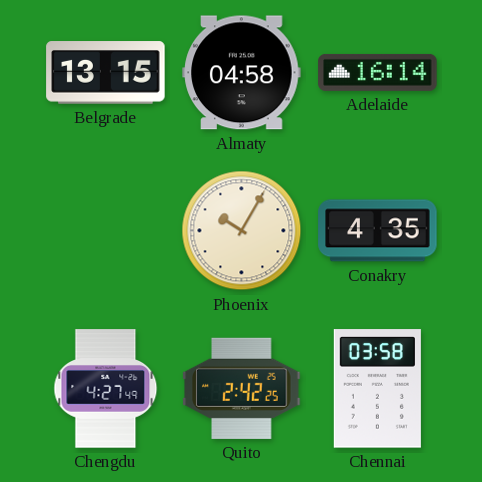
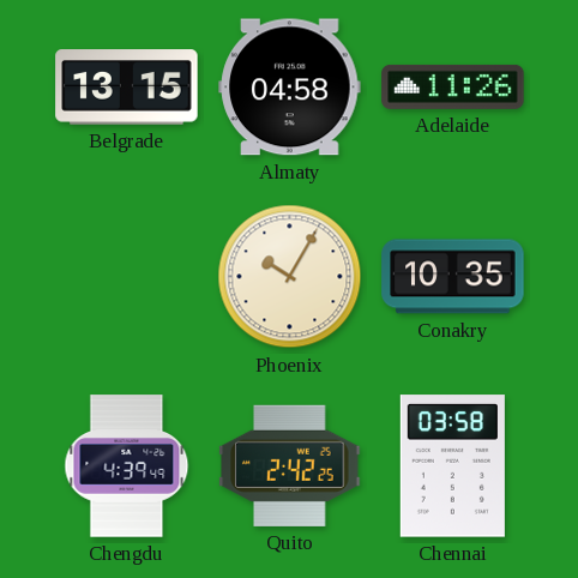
Adelaide: 16:14 -> 11:26 (453, 86)
Conakry: 4:35 -> 10:35 (453, 277)
Chengdu: 4:27 -> 4:39 (127, 466)
